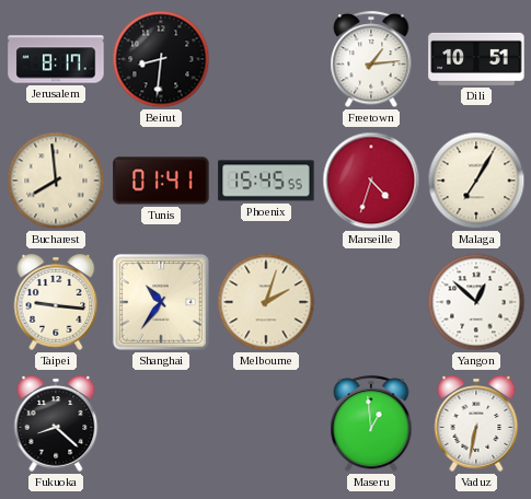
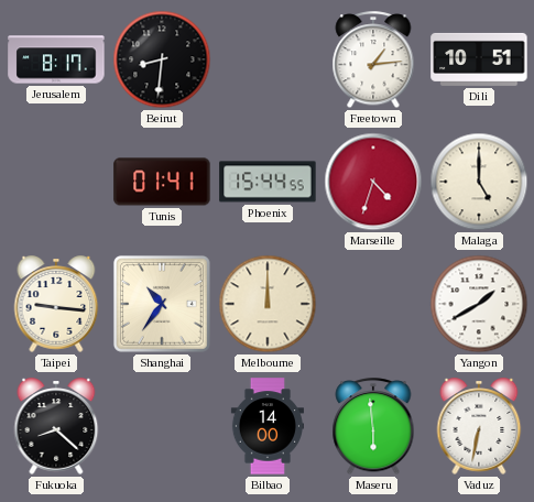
Bucharest: 7:59 -> none (56, 181)
Phoenix: 15:45 -> 15:44 (268, 182)
Malaga: 7:05 -> 5:00 (479, 182)
Melbourne: 2:03 -> 12:00 (268, 304)
Yangon: 12:52 -> 1:40 (479, 304)
Bilbao: none -> 14:00 (266, 426)
Maseru: 12:59 -> 5:59 (373, 427)
